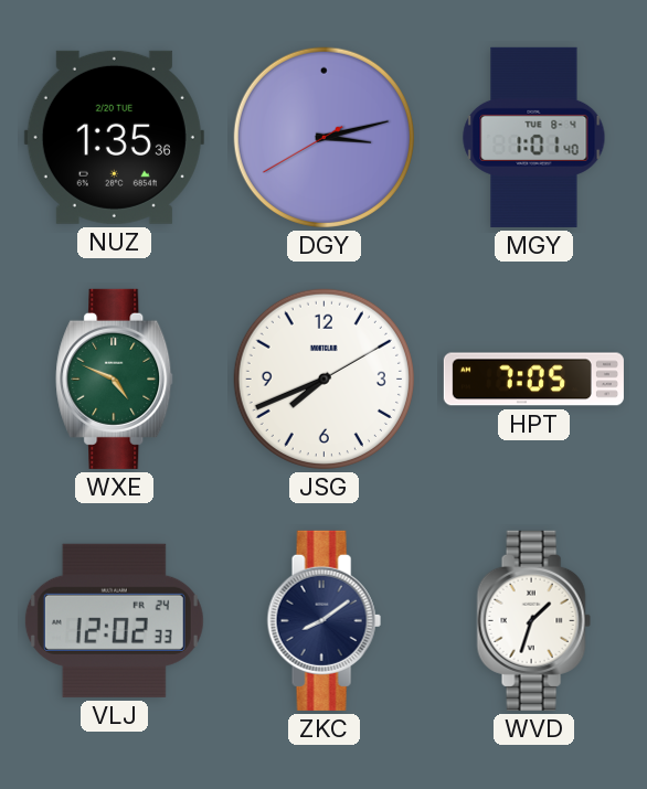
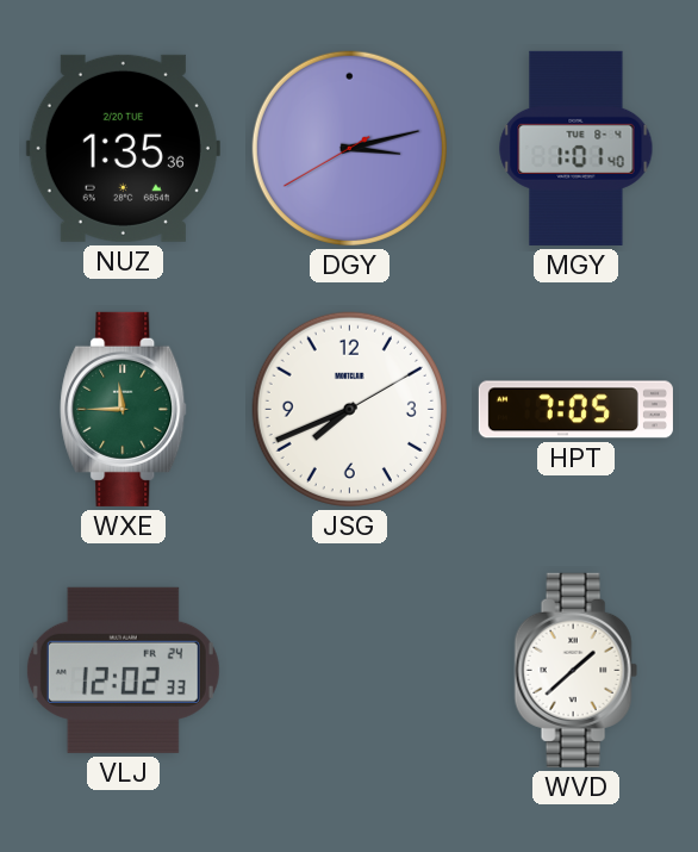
WXE: 4:49 -> 11:45 (124, 409)
ZKC: 8:09 -> none (324, 620)
WVD: 1:33 -> 1:38 (575, 670)
